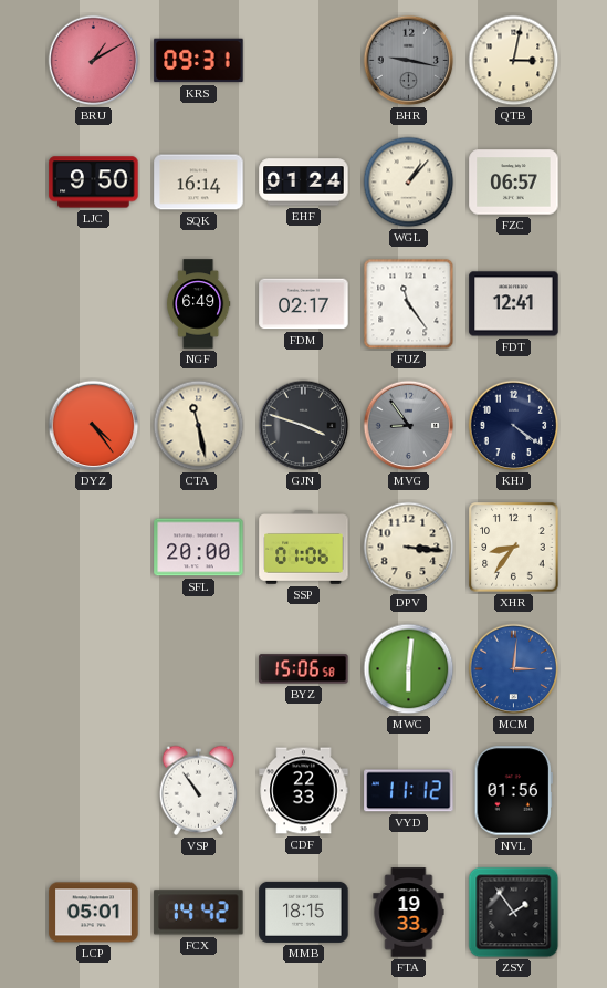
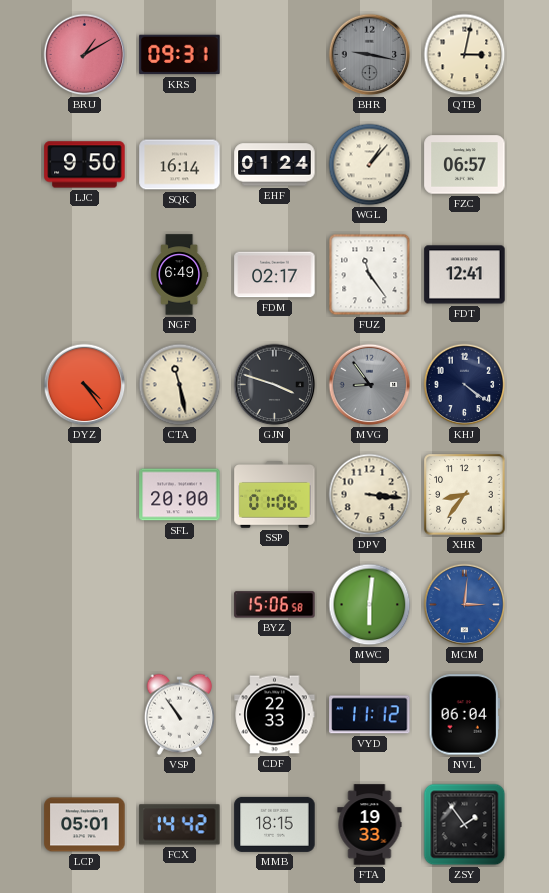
NVL: 01:56 -> 06:04 (464, 715)
